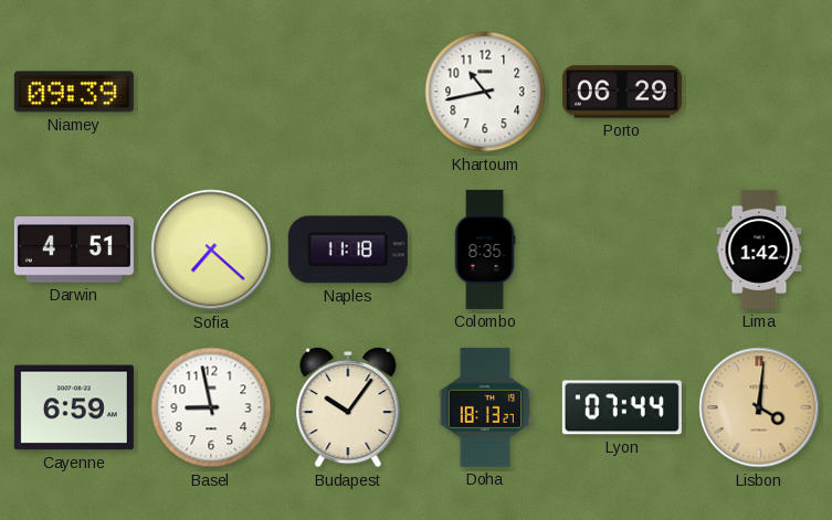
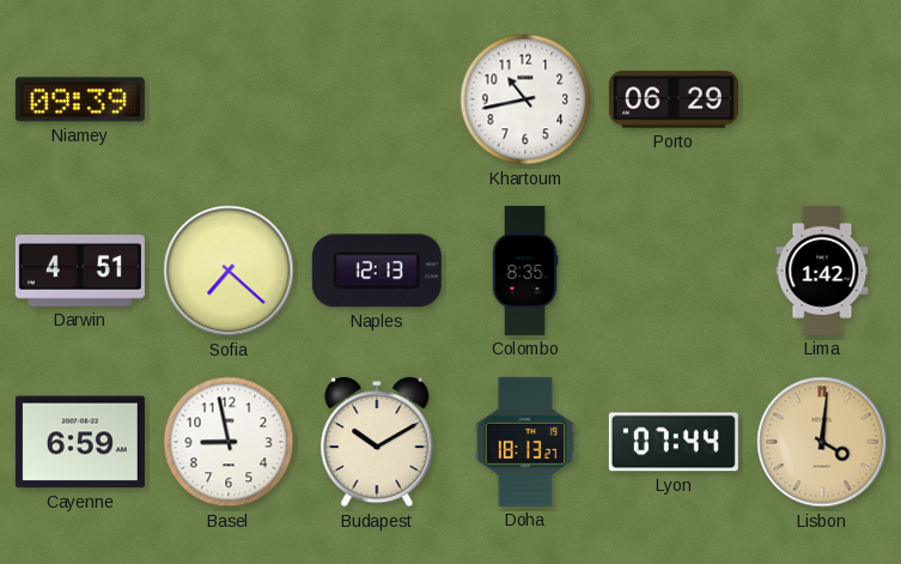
Naples: 11:18 -> 12:13 (377, 271)
Budapest: 10:06 -> 10:10 (377, 442)
